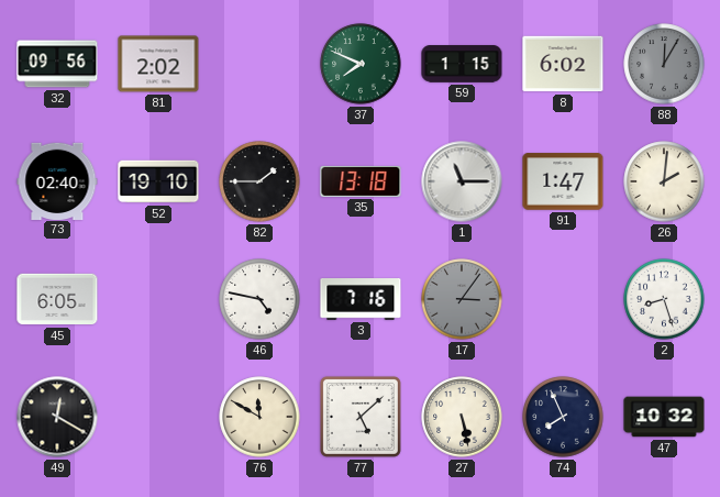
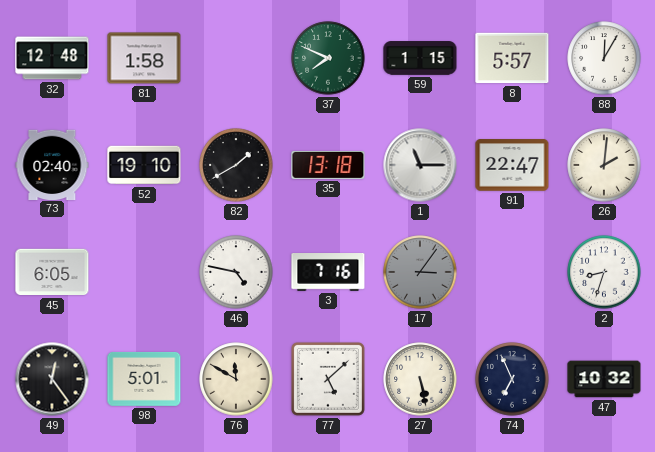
32: 09:56 -> 12:48 (52, 58)
81: 2:02 -> 1:58 (144, 58)
8: 6:02 -> 5:57 (512, 58)
88 dial: grey -> white (604, 58)
82: 1:45 -> 1:40 (236, 165)
91: 1:47 -> 22:47 (512, 165)
2: 8:27 -> 8:33 (604, 272)
49: 12:20 -> 12:24 (52, 379)
98: none -> 5:01 (144, 379)
74: 7:56 -> 6:56 (512, 379)
